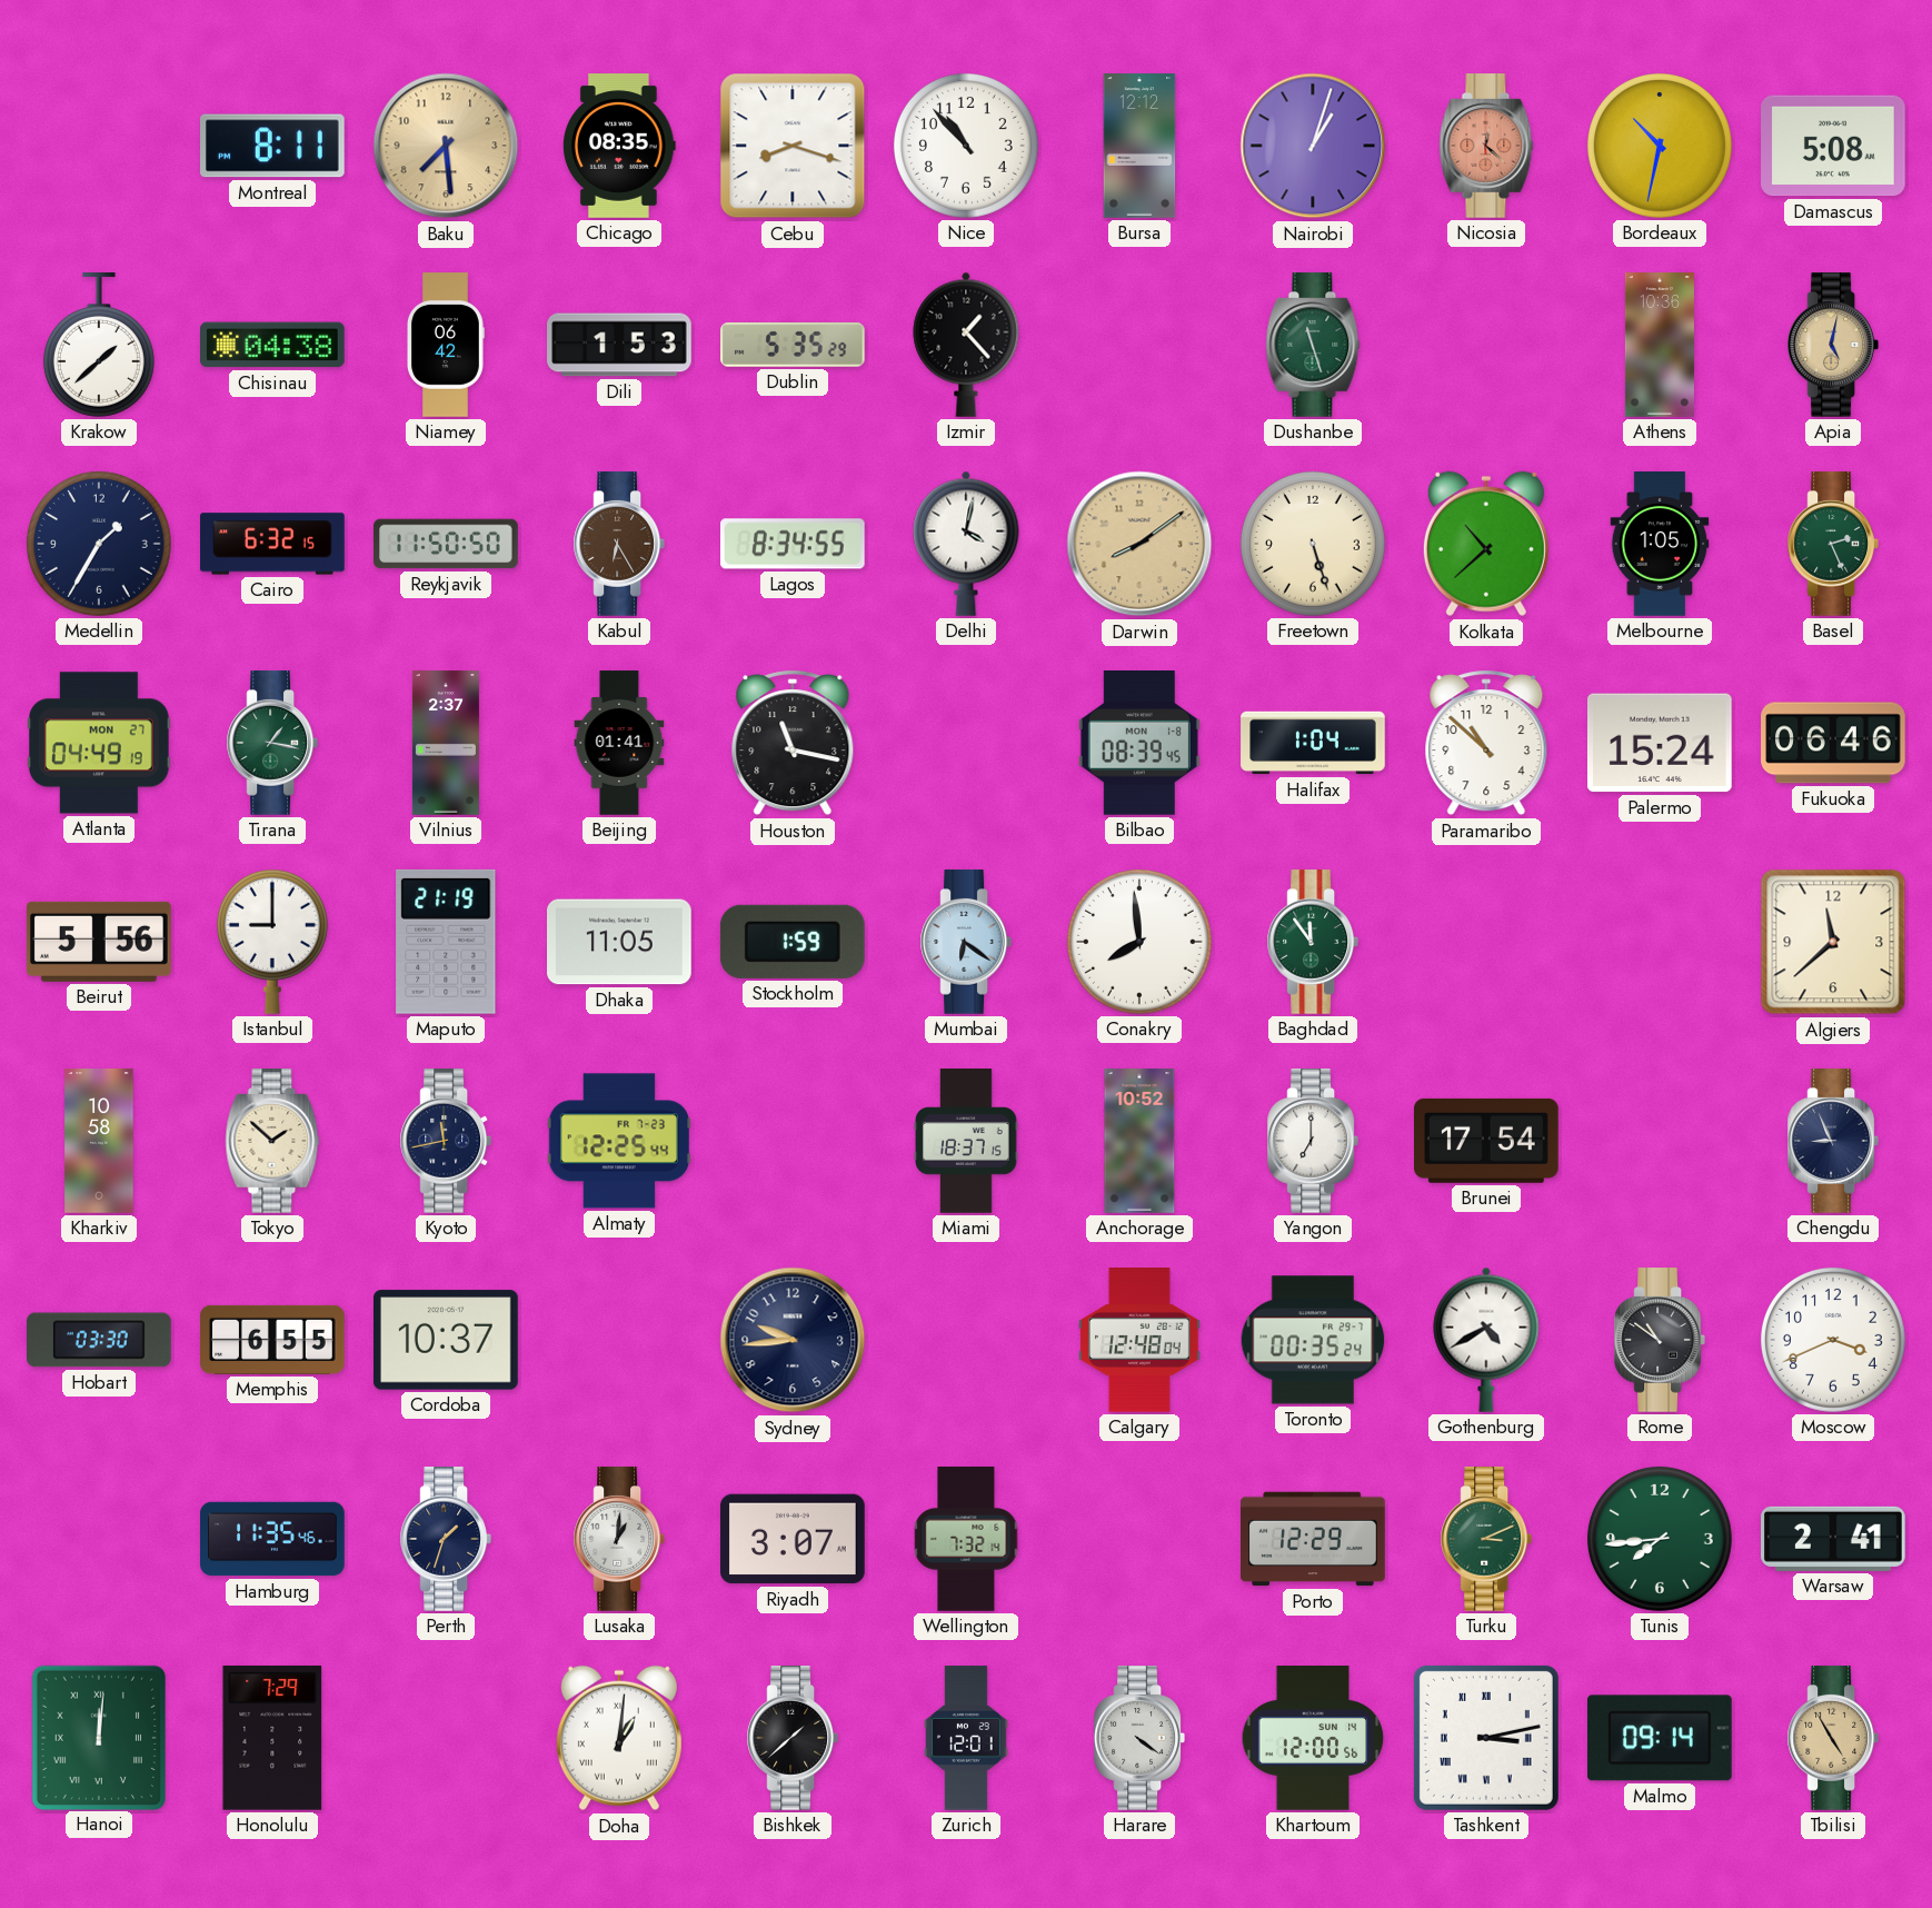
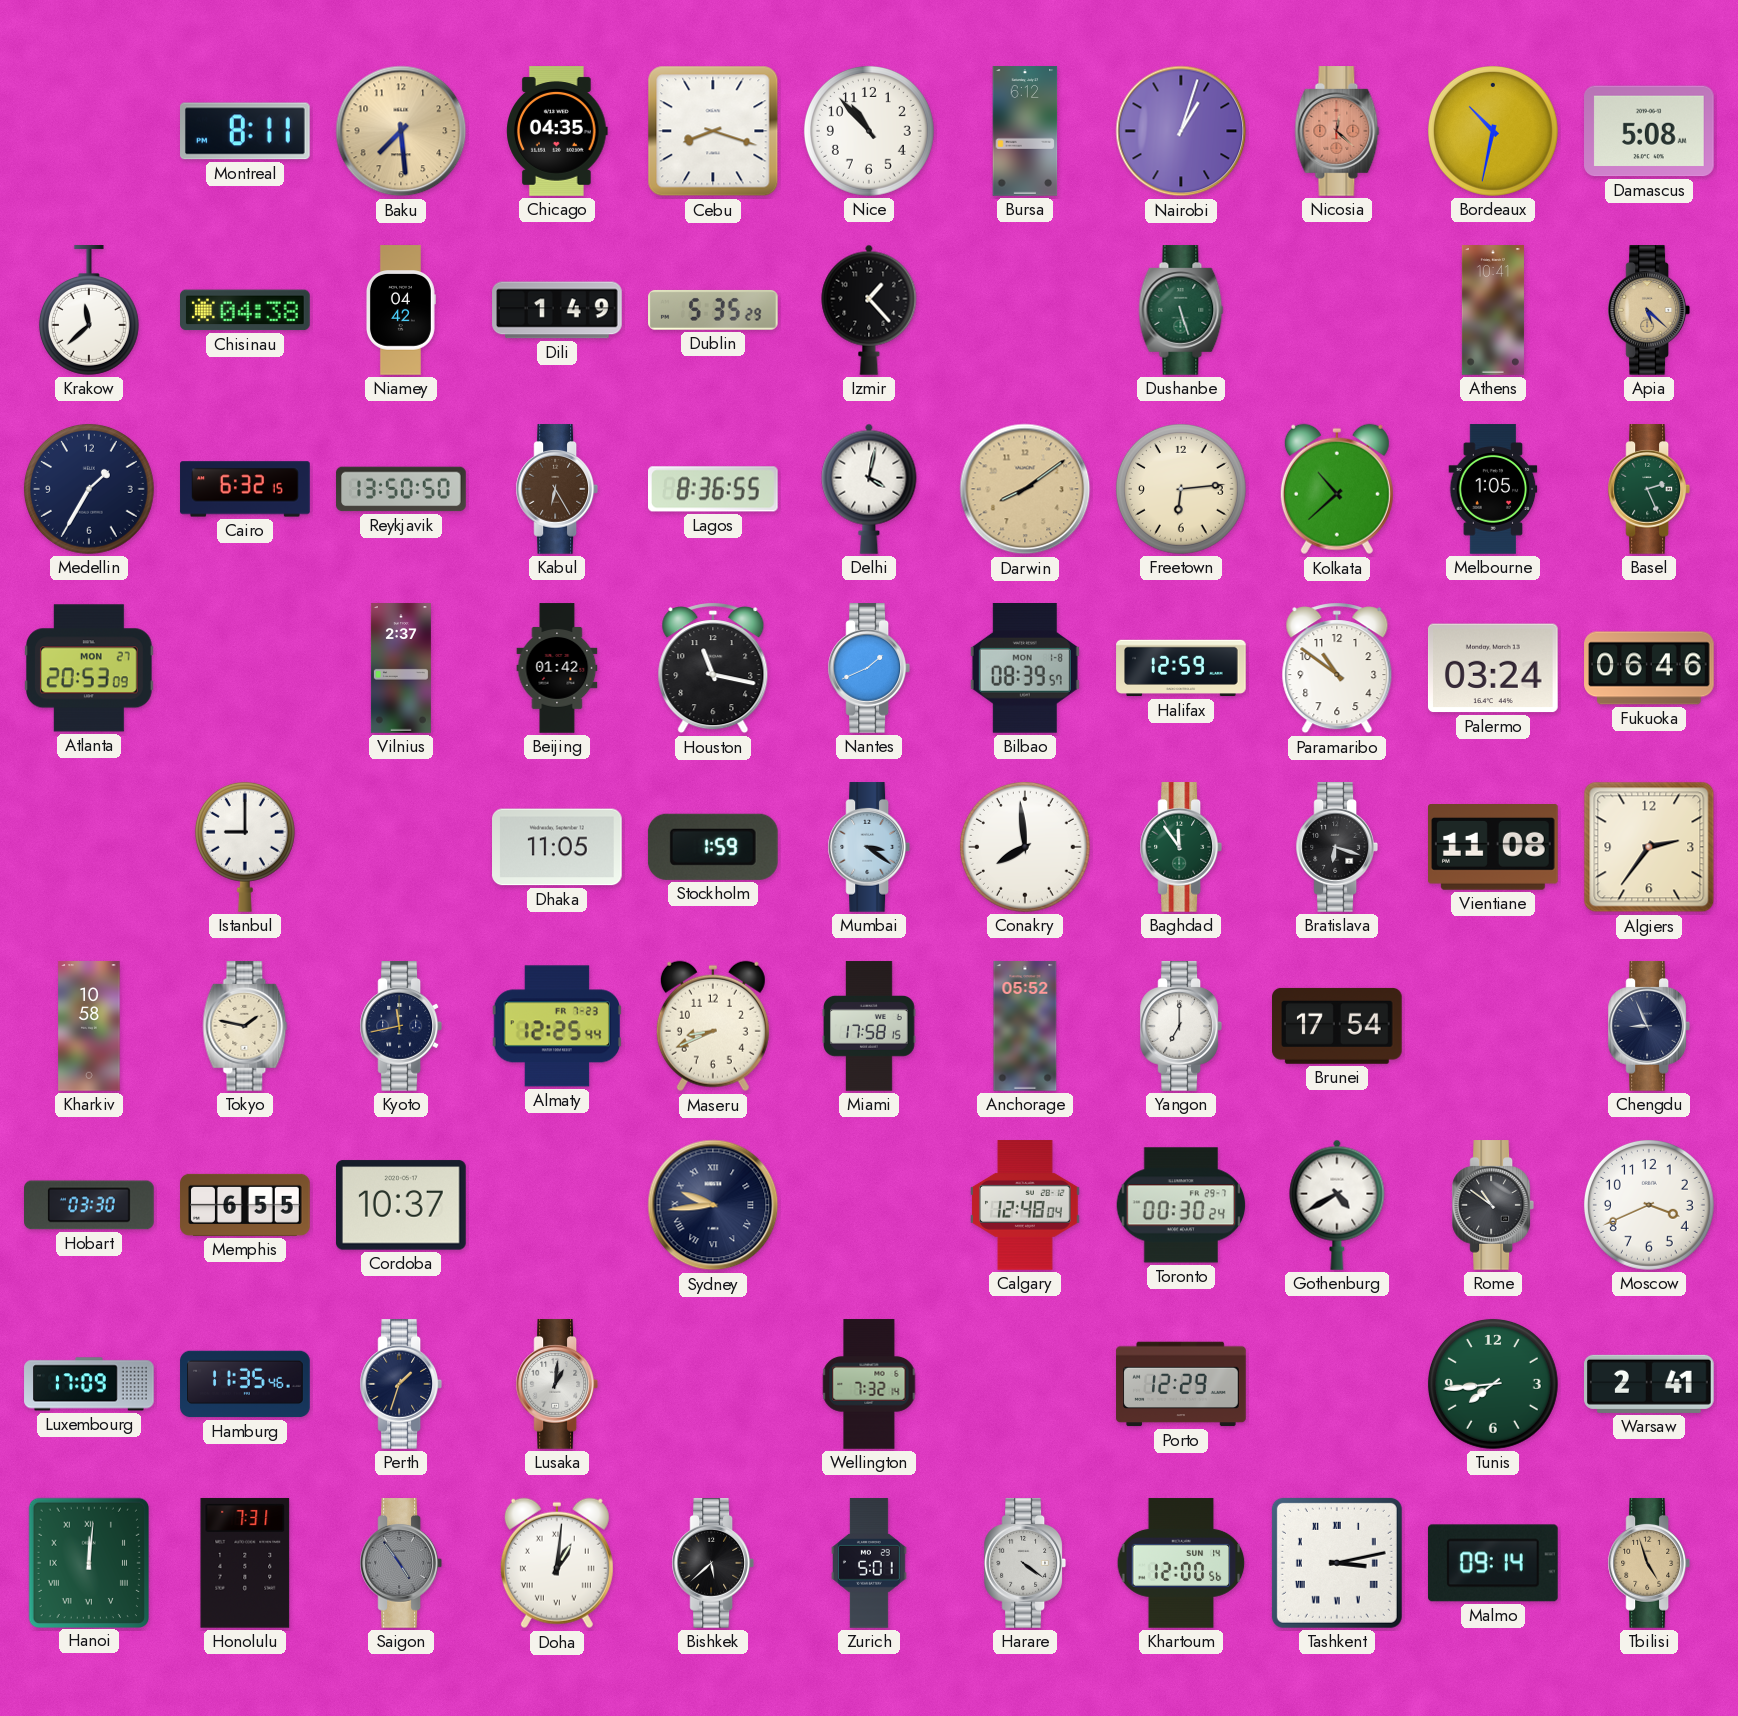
Chicago: 08:35 -> 04:35 (557, 131)
Bursa: 12:12 -> 6:12 (1025, 131)
Krakow: 1:38 -> 11:38 (89, 311)
Niamey: 06:42 -> 04:42 (400, 310)
Dili: 1:53 -> 1:49 (557, 310)
Dushanbe: 11:27 -> 5:27 (1181, 310)
Athens: 10:36 -> 10:41 (1493, 310)
Apia: 5:02 -> 5:22 (1648, 310)
Reykjavik: 11:50 -> 13:50 (401, 489)
Lagos: 8:34 -> 8:36 (714, 489)
Freetown: 5:27 -> 6:14 (1181, 489)
Atlanta: 04:49 -> 20:53 (90, 668)
Tirana: 1:17 -> none (271, 743)
Beijing: 01:41 -> 01:42 (557, 668)
Nantes: none -> 1:41 (868, 668)
Bilbao: 08:39:45 -> 08:39:57 (1025, 669)
Halifax: 1:04 -> 12:59 (1181, 668)
Paramaribo: 10:52 -> 10:51 (1337, 668)
Palermo: 15:24 -> 03:24 (1493, 668)
Beirut: 5:56 -> none (100, 942)
Maputo: 21:19 -> none (446, 942)
Mumbai: 6:21 -> 3:21 (868, 847)
Bratislava: none -> 6:18 (1336, 847)
Vientiane: none -> 11:08 (1494, 848)
Algiers: 11:38 -> 2:36 (1649, 847)
Tokyo: 1:52 -> 1:47 (245, 1026)
Maseru: none -> 8:41 (713, 1026)
Miami: 18:37 -> 17:58 (869, 1026)
Anchorage: 10:52 -> 05:52 (1025, 1026)
Sydney numerals: Arabic -> Roman (713, 1205)
Toronto: 00:35 -> 00:30 (1181, 1205)
Luxembourg: none -> 17:09 (89, 1384)
Riyadh: 3:07 -> none (794, 1539)
Turku: 3:11 -> none (1485, 1539)
Honolulu: 7:29 -> 7:31 (245, 1563)
Saigon: none -> 4:54 (400, 1563)
Bishkek: 1:38 -> 5:38 (712, 1563)
Zurich: 12:01 -> 5:01 (870, 1563)
Tbilisi: 4:55 -> 4:57 (1648, 1563)
